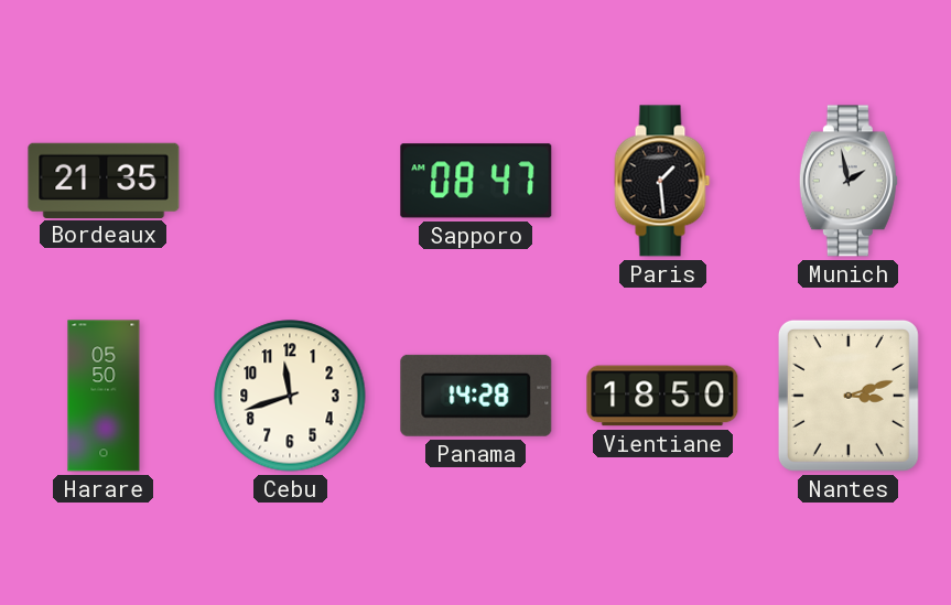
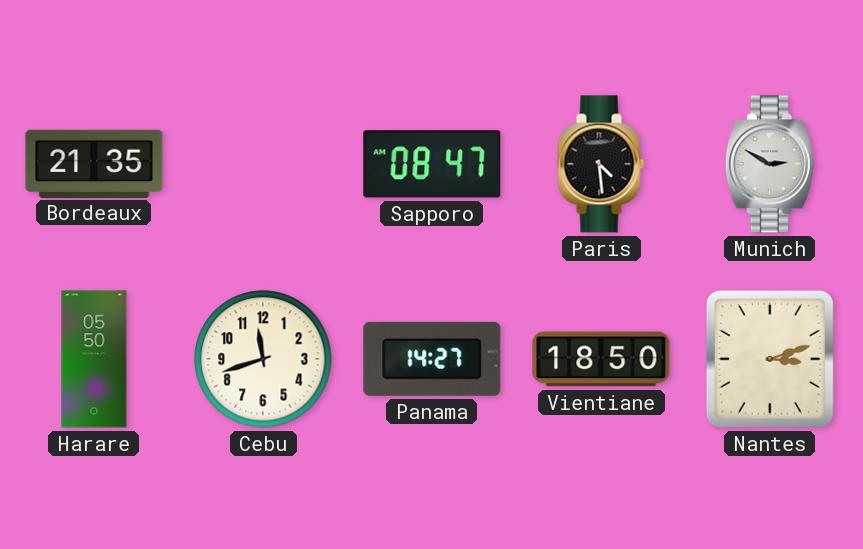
Paris: 1:29 -> 4:29 (601, 164)
Munich: 1:58 -> 2:50 (770, 164)
Panama: 14:28 -> 14:27 (432, 359)
